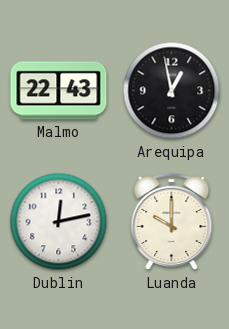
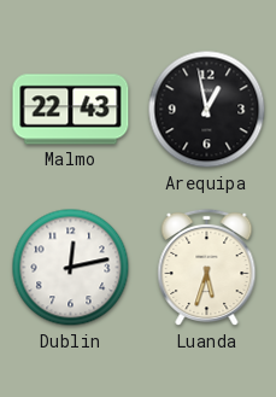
Luanda: 10:00 -> 5:33 (207, 268)
